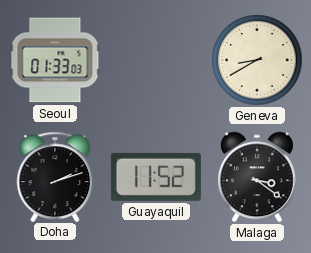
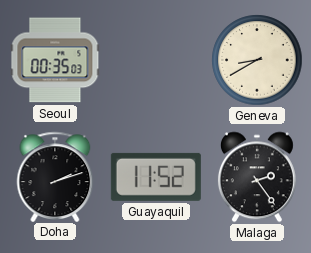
Seoul: 01:33 -> 00:35 (55, 60)
Malaga: 3:21 -> 2:24 (257, 177)
